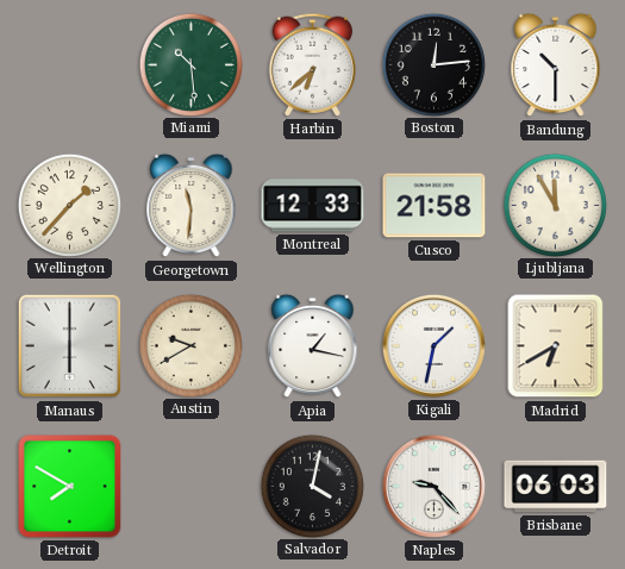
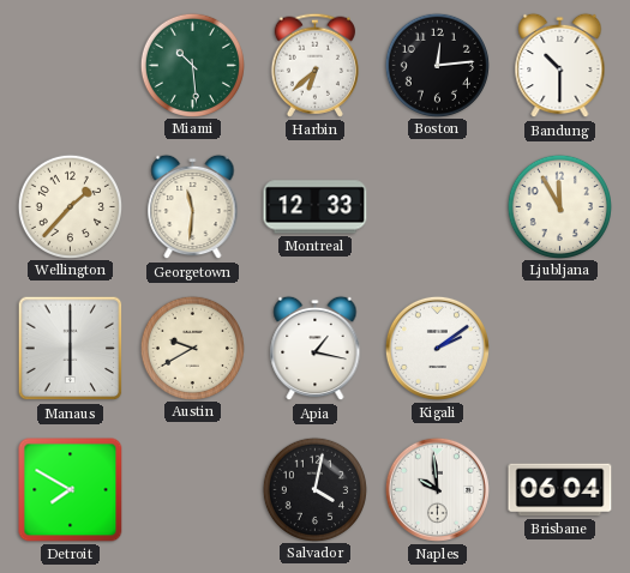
Cusco: 21:58 -> none (435, 206)
Kigali: 1:32 -> 2:09 (437, 348)
Madrid: 6:40 -> none (556, 346)
Naples: 9:23 -> 9:59 (437, 489)
Brisbane: 06:03 -> 06:04 (560, 490)
